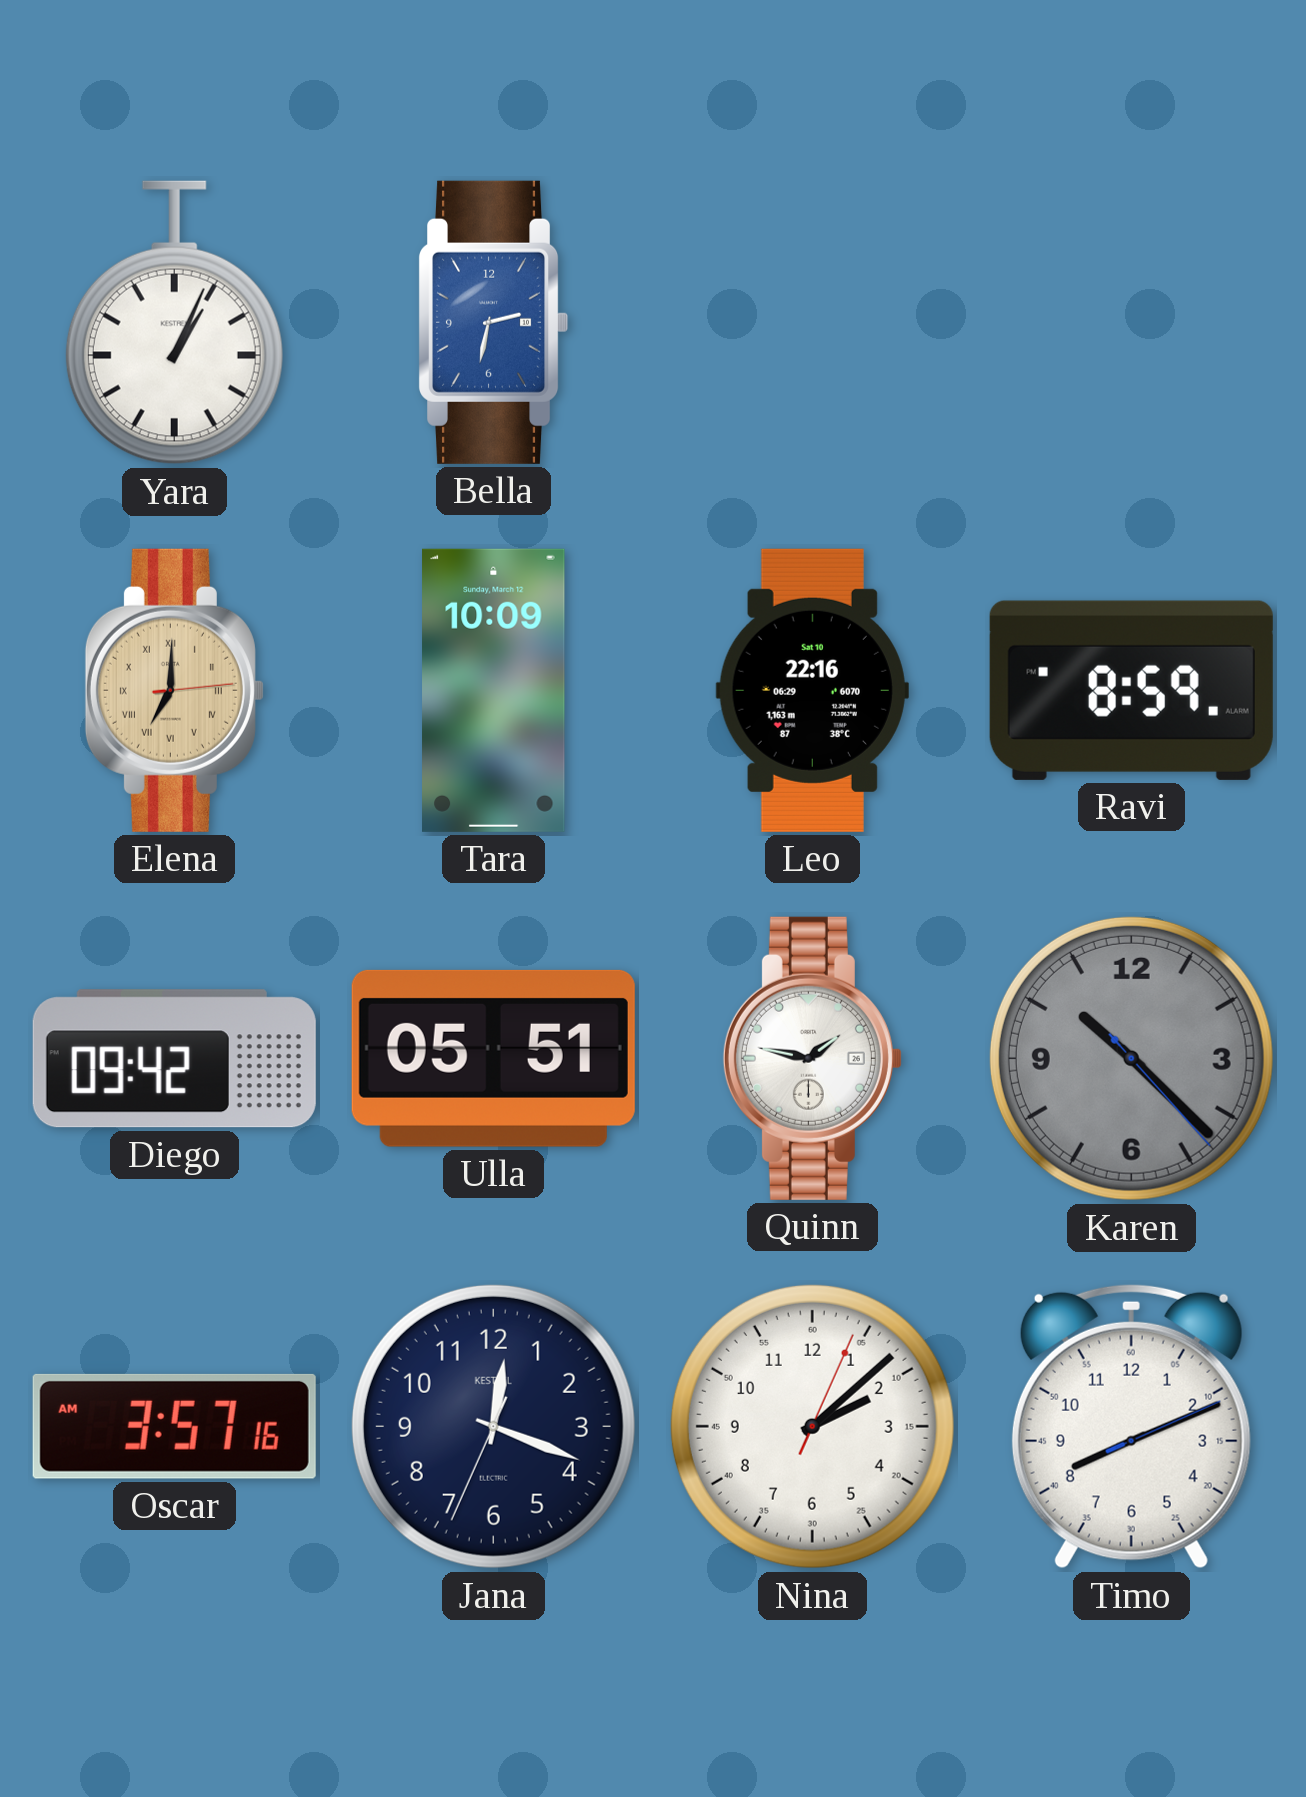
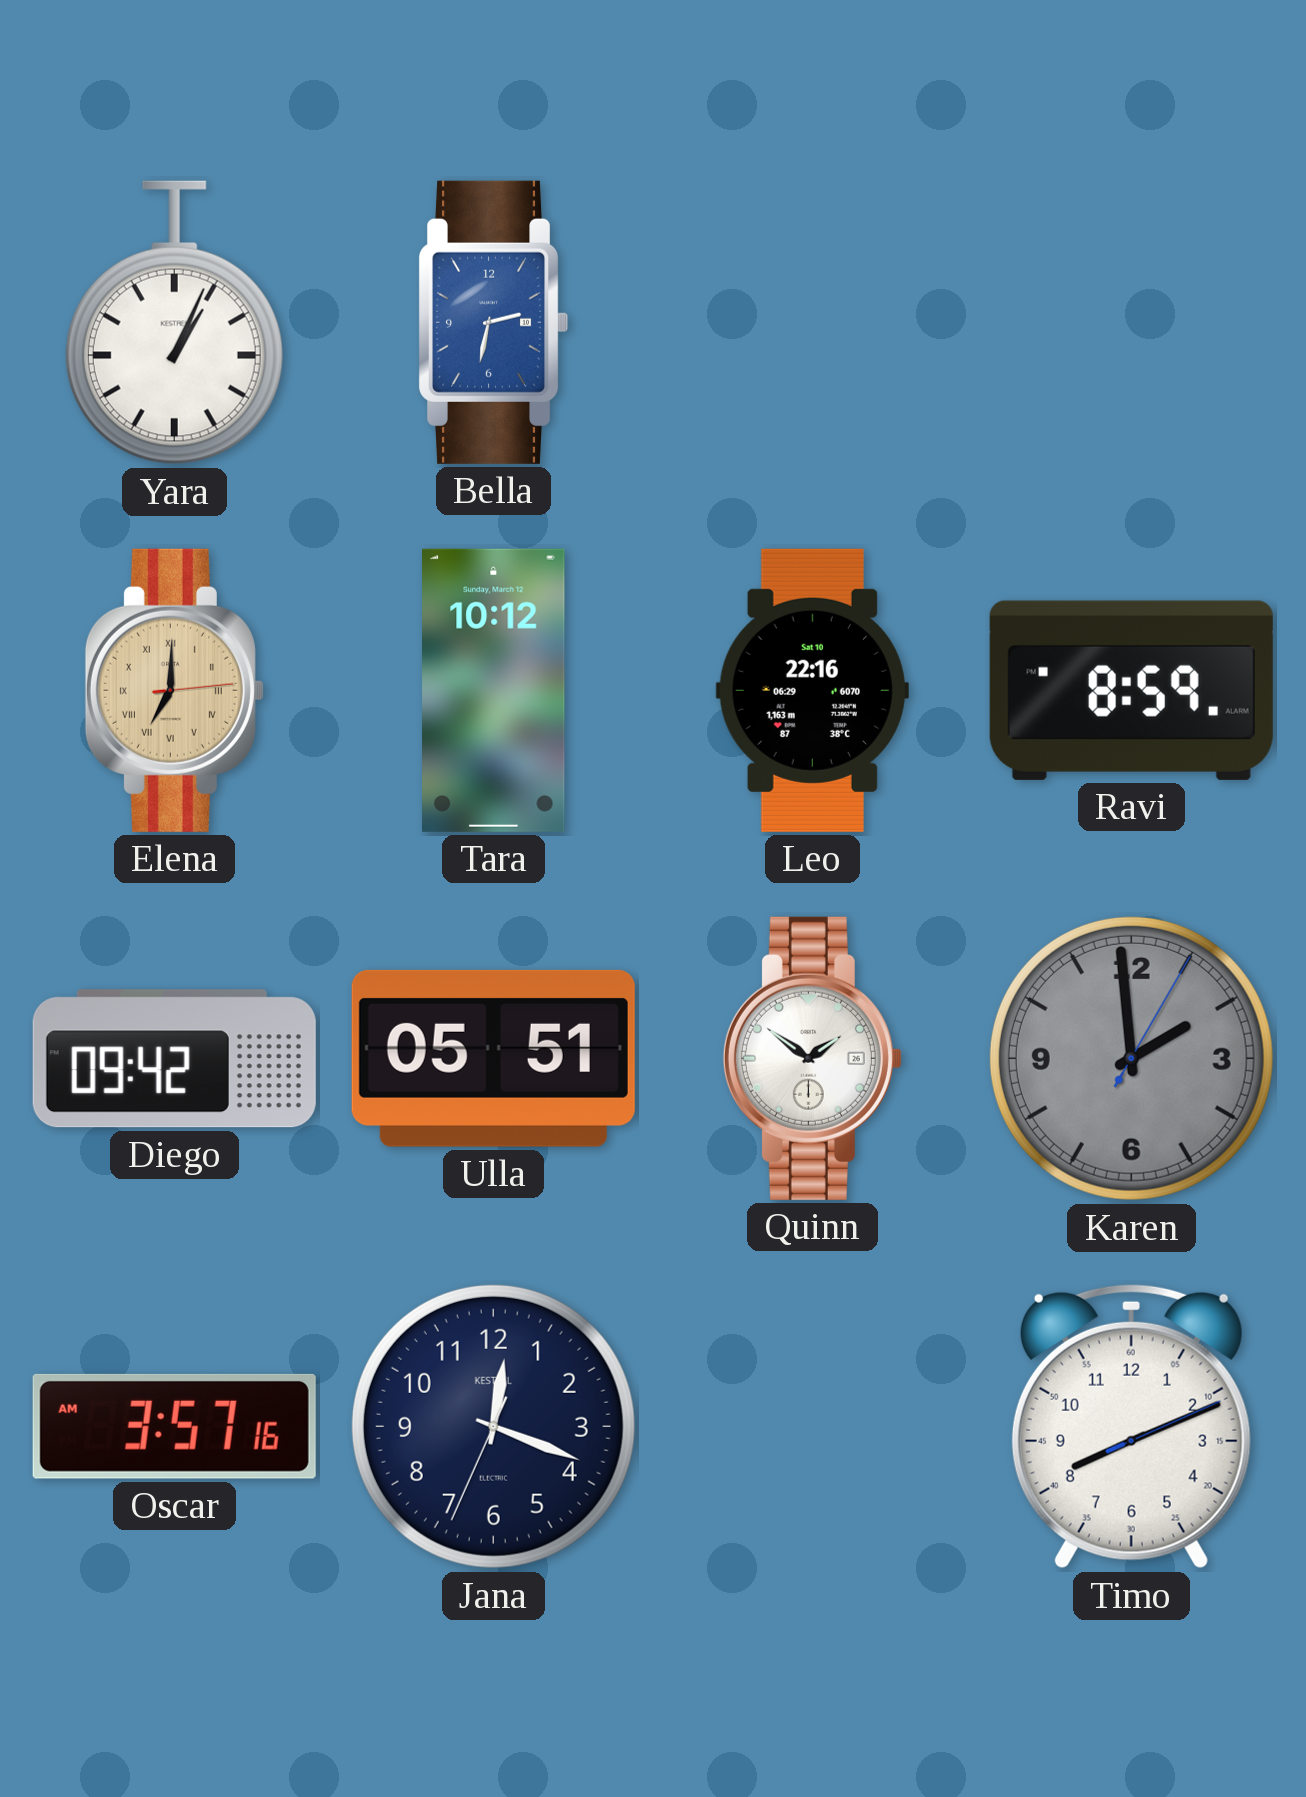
Tara: 10:09 -> 10:12 (494, 690)
Quinn: 1:47 -> 1:51 (812, 1058)
Karen: 10:22 -> 1:59 (1131, 1058)
Nina: 2:08 -> none (812, 1426)
